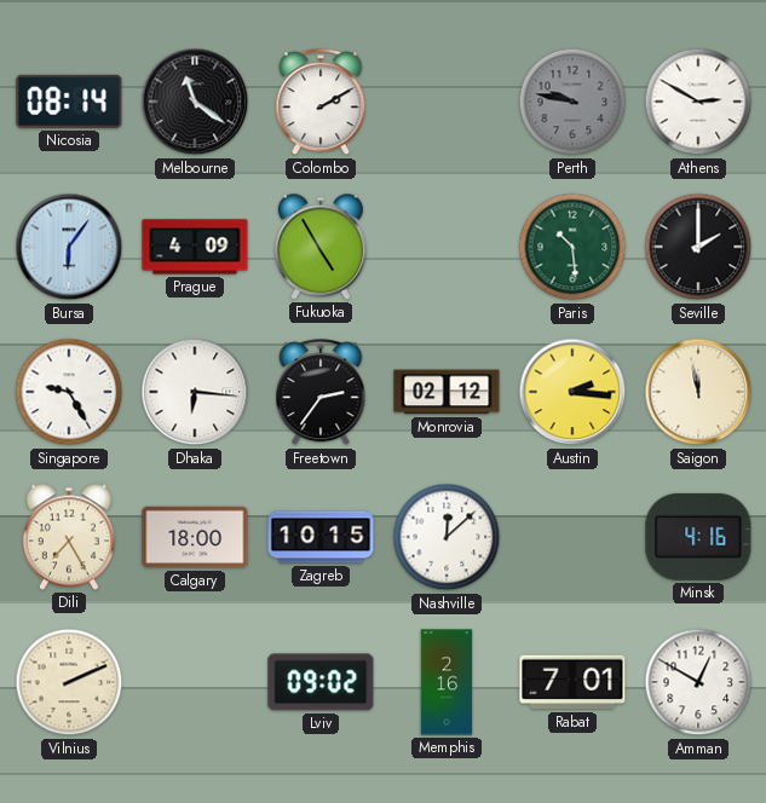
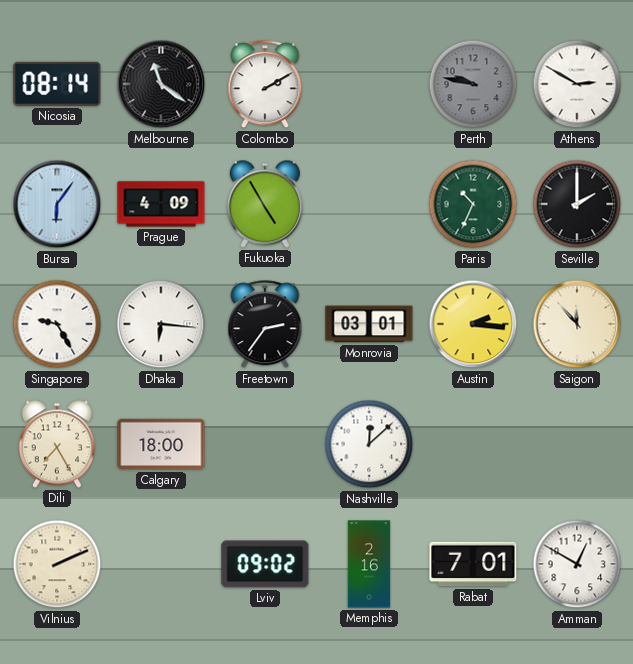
Paris: 10:29 -> 10:34 (473, 204)
Monrovia: 02:12 -> 03:01 (369, 324)
Saigon: 11:58 -> 11:53 (577, 324)
Zagreb: 10:15 -> none (321, 537)
Minsk: 4:16 -> none (698, 537)
